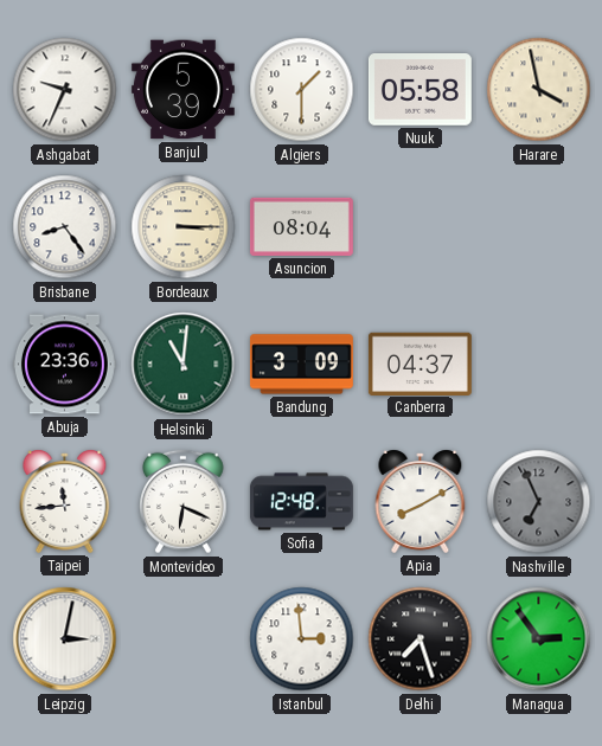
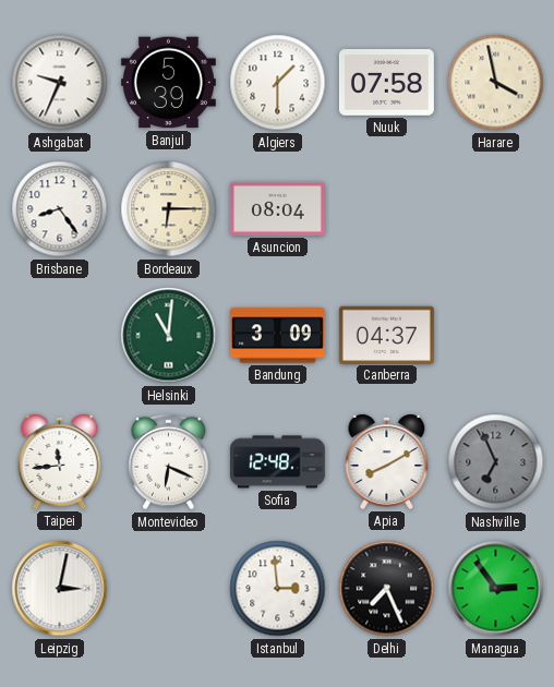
Nuuk: 05:58 -> 07:58 (386, 83)
Bordeaux: 3:15 -> 6:15 (169, 209)
Abuja: 23:36 -> none (64, 365)
Delhi: 7:27 -> 7:26 (387, 589)
